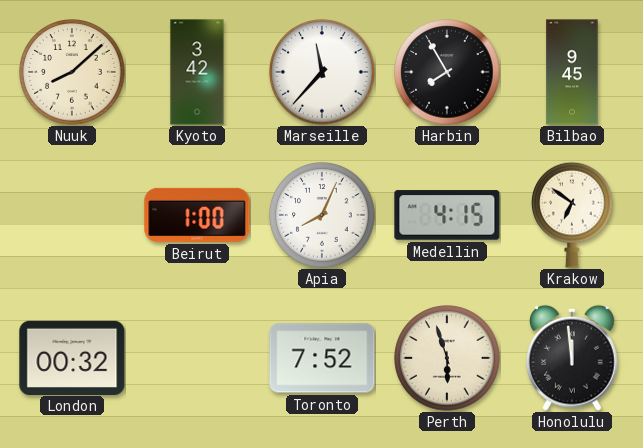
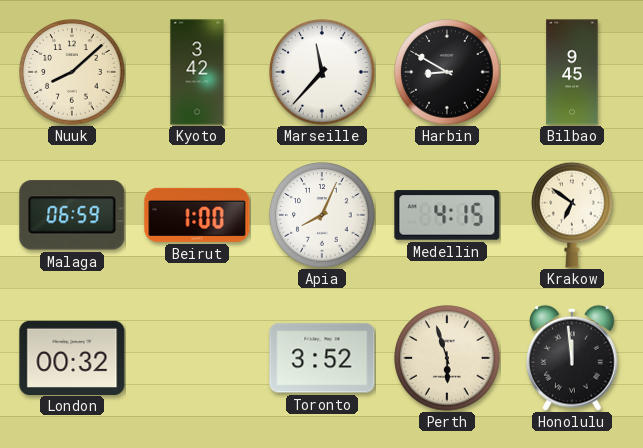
Harbin: 7:55 -> 8:50 (447, 72)
Malaga: none -> 06:59 (72, 215)
Toronto: 7:52 -> 3:52 (322, 358)
